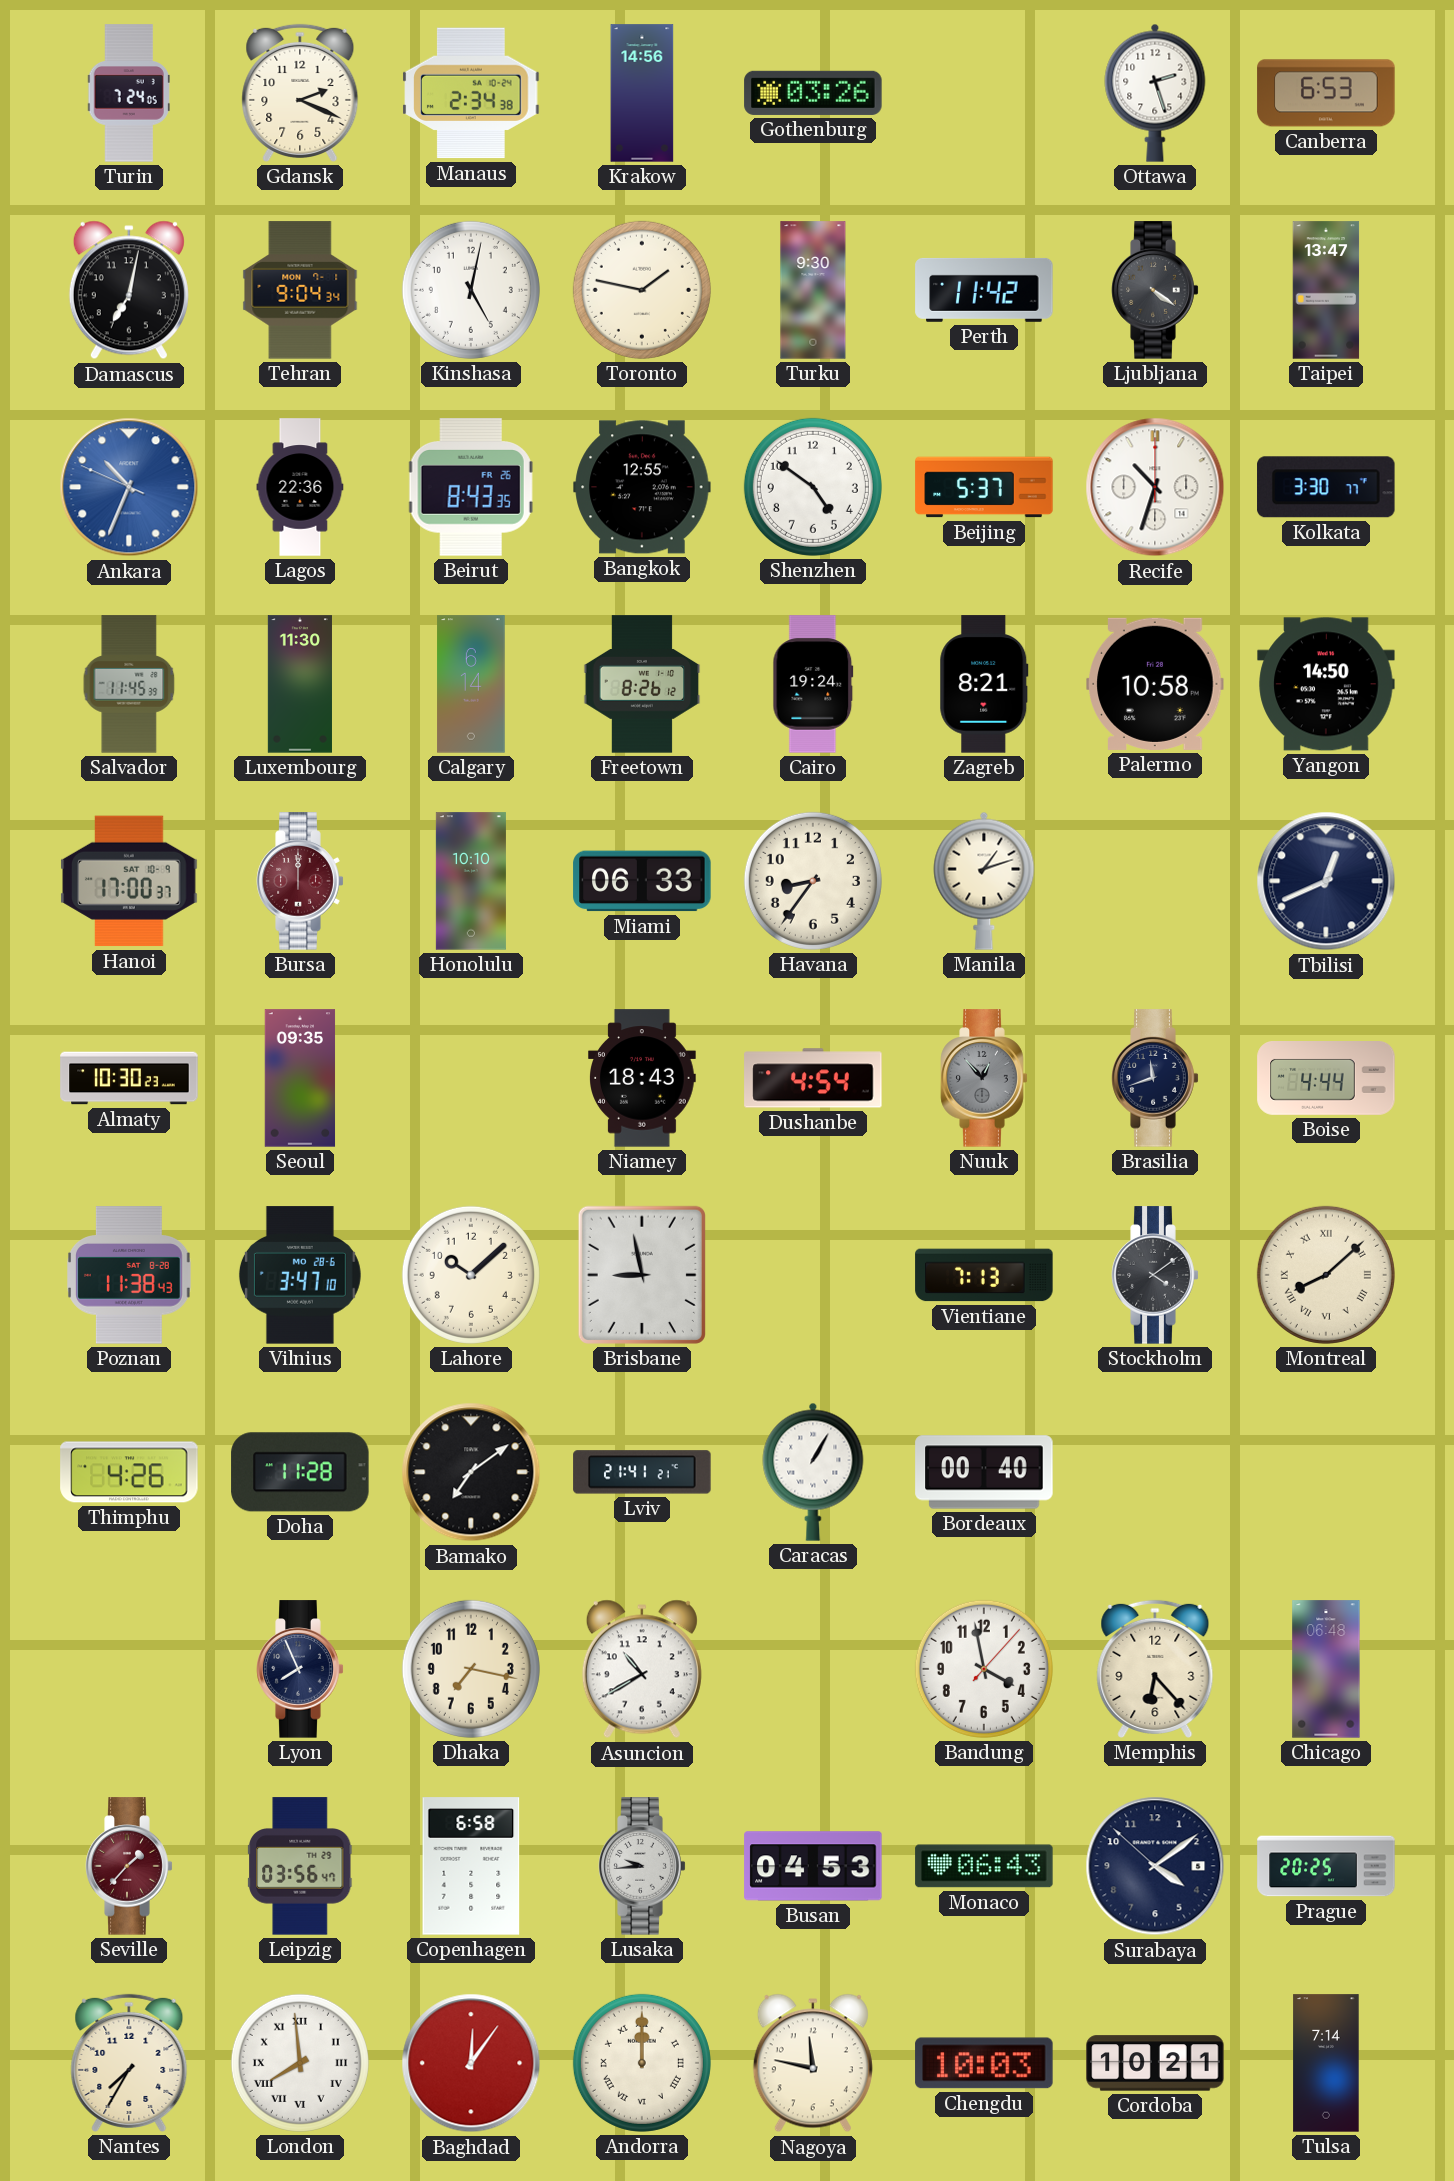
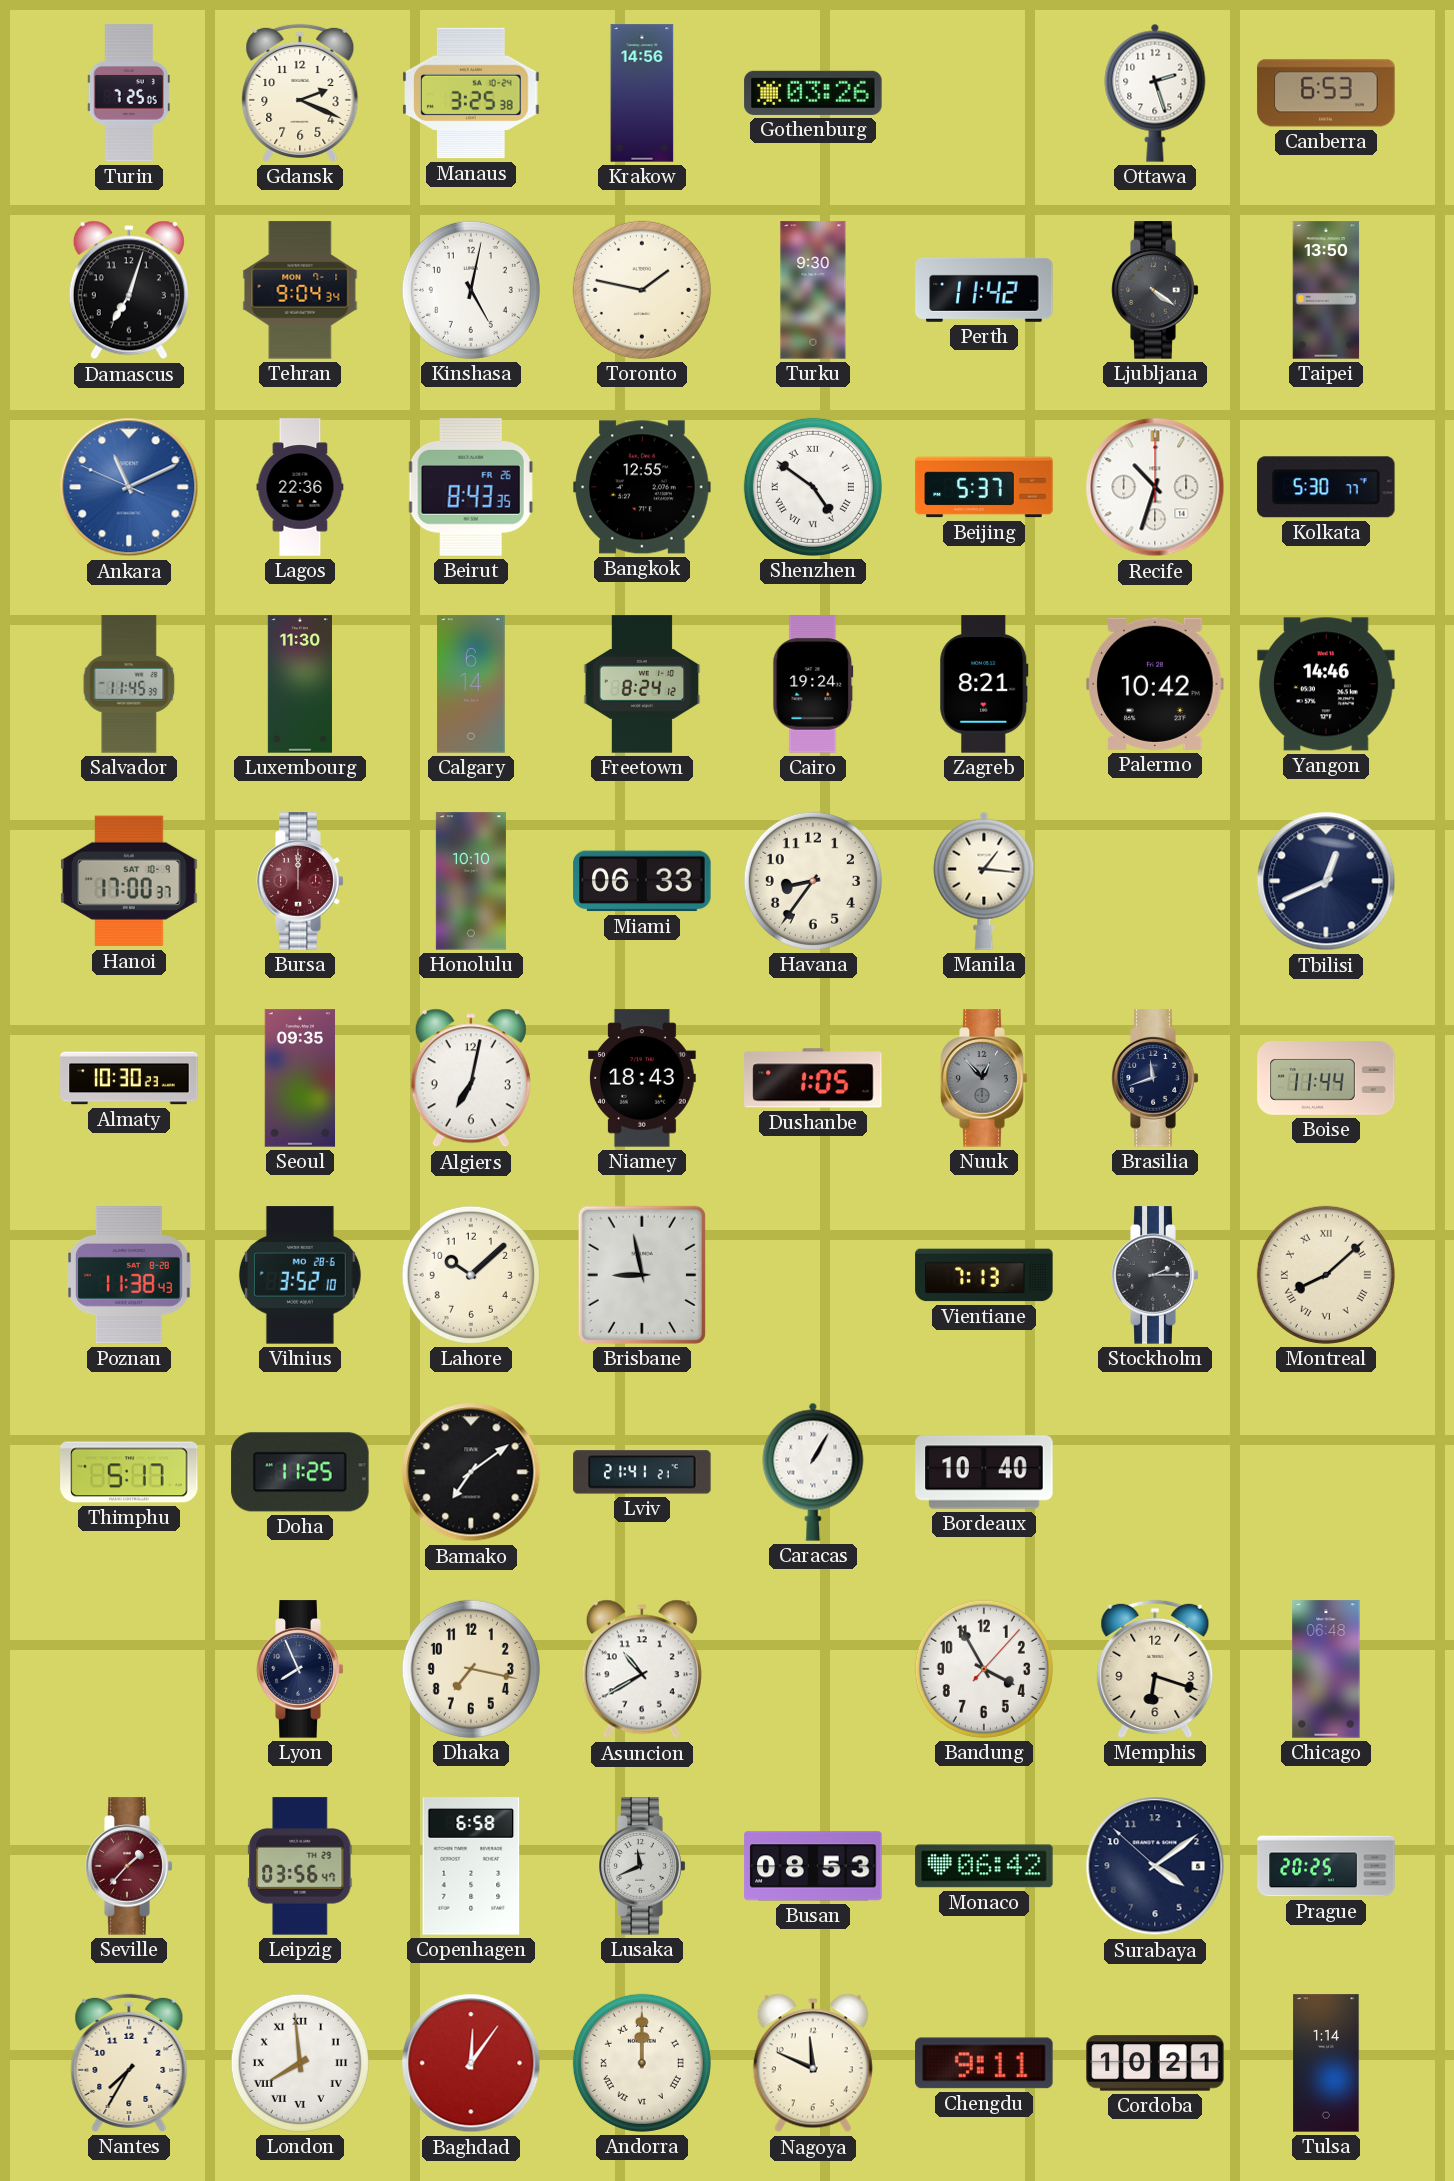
Turin: 7:24 -> 7:25 (129, 93)
Manaus: 2:34 -> 3:25 (471, 93)
Damascus: 7:02 -> 7:03 (129, 290)
Taipei: 13:47 -> 13:50 (1326, 290)
Ankara: 10:33 -> 11:10 (129, 487)
Shenzhen numerals: Arabic -> Roman (813, 487)
Kolkata: 3:30 -> 5:30 (1326, 487)
Freetown: 8:26 -> 8:24 (642, 684)
Palermo: 10:58 -> 10:42 (1155, 684)
Yangon: 14:50 -> 14:46 (1326, 684)
Manila: 1:12 -> 1:16 (984, 881)
Algiers: none -> 7:02 (471, 1078)
Dushanbe: 4:54 -> 1:05 (813, 1078)
Boise: 4:44 -> 11:44 (1326, 1079)
Vilnius: 3:47 -> 3:52 (300, 1275)
Stockholm: 4:09 -> 2:15 (1155, 1275)
Thimphu: 4:26 -> 5:17 (129, 1472)
Doha: 11:28 -> 11:25 (300, 1472)
Bordeaux: 00:40 -> 10:40 (984, 1472)
Bandung: 3:58 -> 3:55 (984, 1669)
Memphis: 6:23 -> 6:18 (1155, 1669)
Lusaka: 9:44 -> 11:41 (642, 1866)
Busan: 04:53 -> 08:53 (813, 1866)
Monaco: 06:43 -> 06:42 (984, 1866)
Nagoya: 11:47 -> 11:49 (813, 2063)
Chengdu: 10:03 -> 9:11 (984, 2063)
Tulsa: 7:14 -> 1:14 (1326, 2063)
